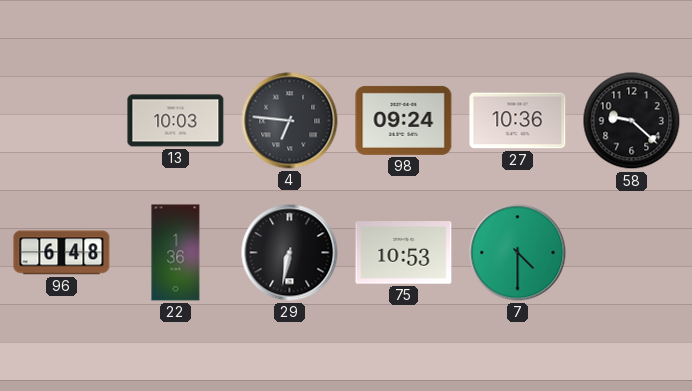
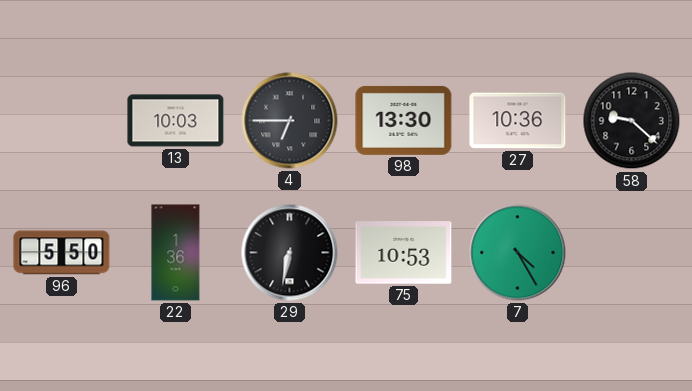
4: 6:46 -> 6:45 (290, 121)
98: 09:24 -> 13:30 (404, 120)
96: 6:48 -> 5:50 (62, 253)
7: 4:30 -> 4:25 (518, 253)
